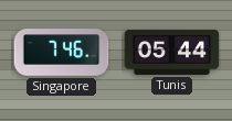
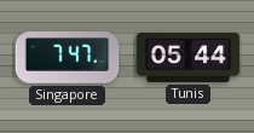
Singapore: 7:46 -> 7:47 (68, 58)
